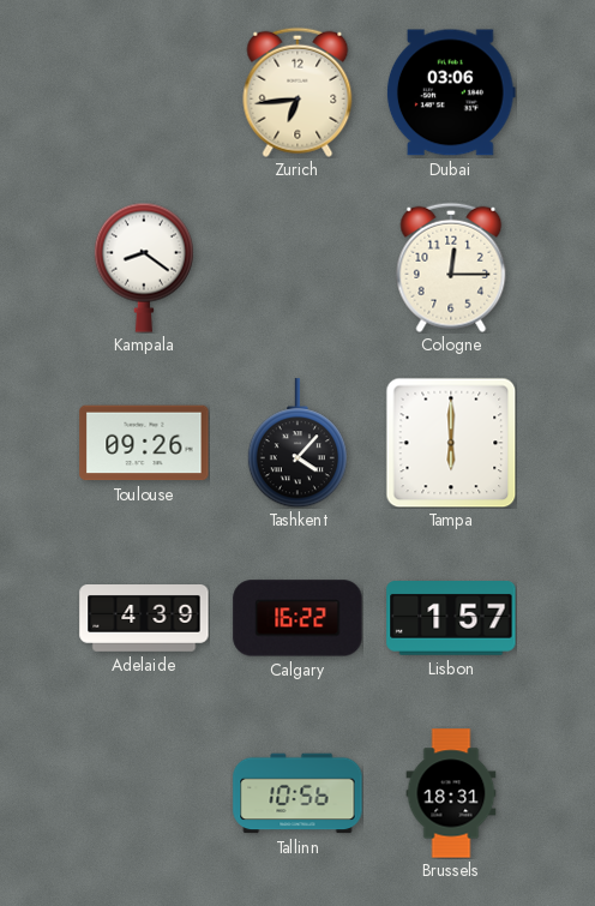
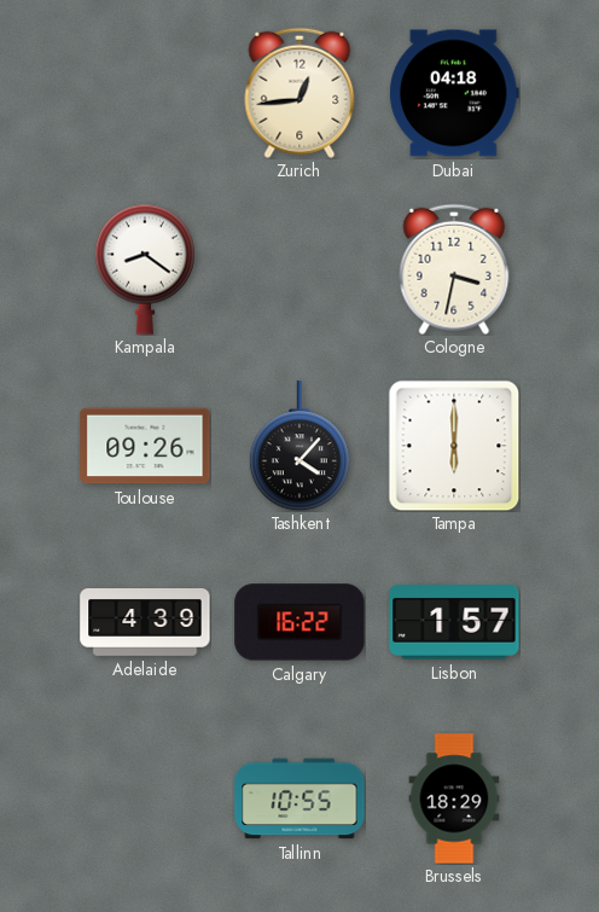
Zurich: 6:44 -> 12:44 (299, 93)
Dubai: 03:06 -> 04:18 (454, 93)
Cologne: 12:15 -> 3:32 (454, 269)
Tallinn: 10:56 -> 10:55 (299, 798)
Brussels: 18:31 -> 18:29 (454, 798)
